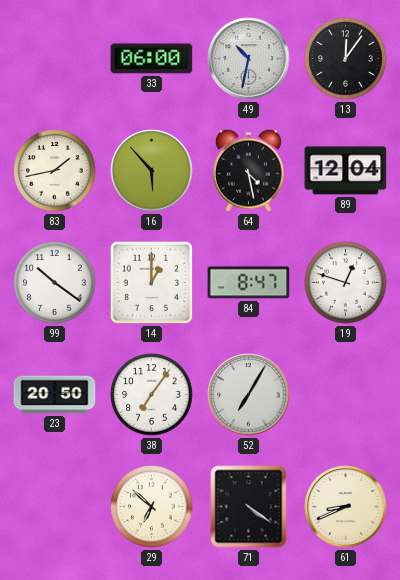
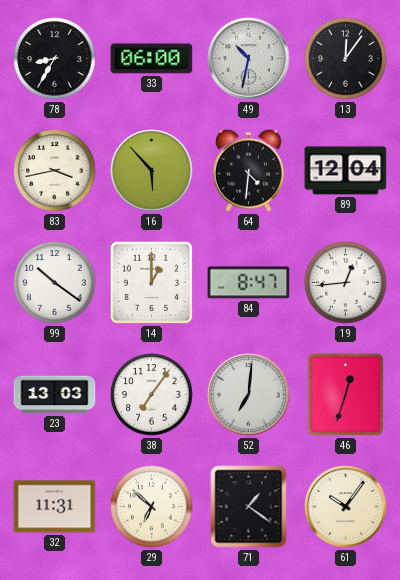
78: none -> 8:35 (55, 59)
83: 1:43 -> 3:43 (55, 171)
64: 4:28 -> 4:31 (248, 170)
19: 12:48 -> 12:44 (346, 283)
23: 20:50 -> 13:03 (55, 395)
52: 7:05 -> 7:01 (249, 395)
46: none -> 12:33 (345, 394)
32: none -> 11:31 (55, 507)
71: 4:21 -> 1:21 (249, 507)
61: 8:41 -> 10:06 (346, 507)
